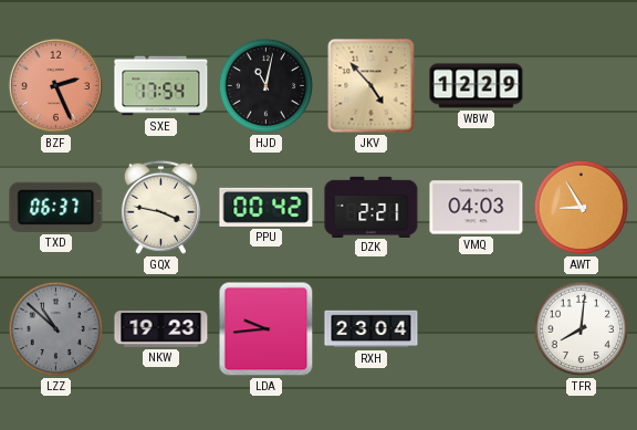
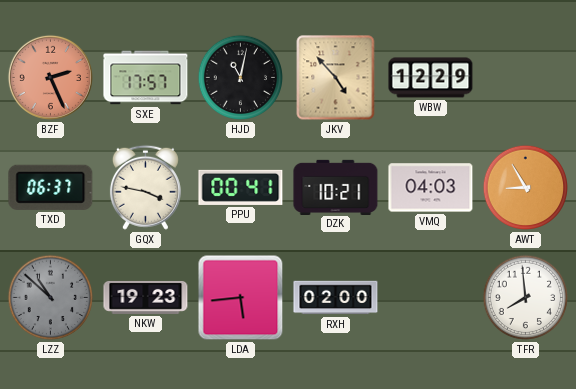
SXE: 17:54 -> 17:57 (146, 78)
PPU: 00:42 -> 00:41 (241, 187)
DZK: 2:21 -> 10:21 (336, 187)
LDA: 9:44 -> 5:44 (241, 298)
RXH: 23:04 -> 02:00 (336, 298)
TFR: 8:01 -> 7:59 (526, 298)
